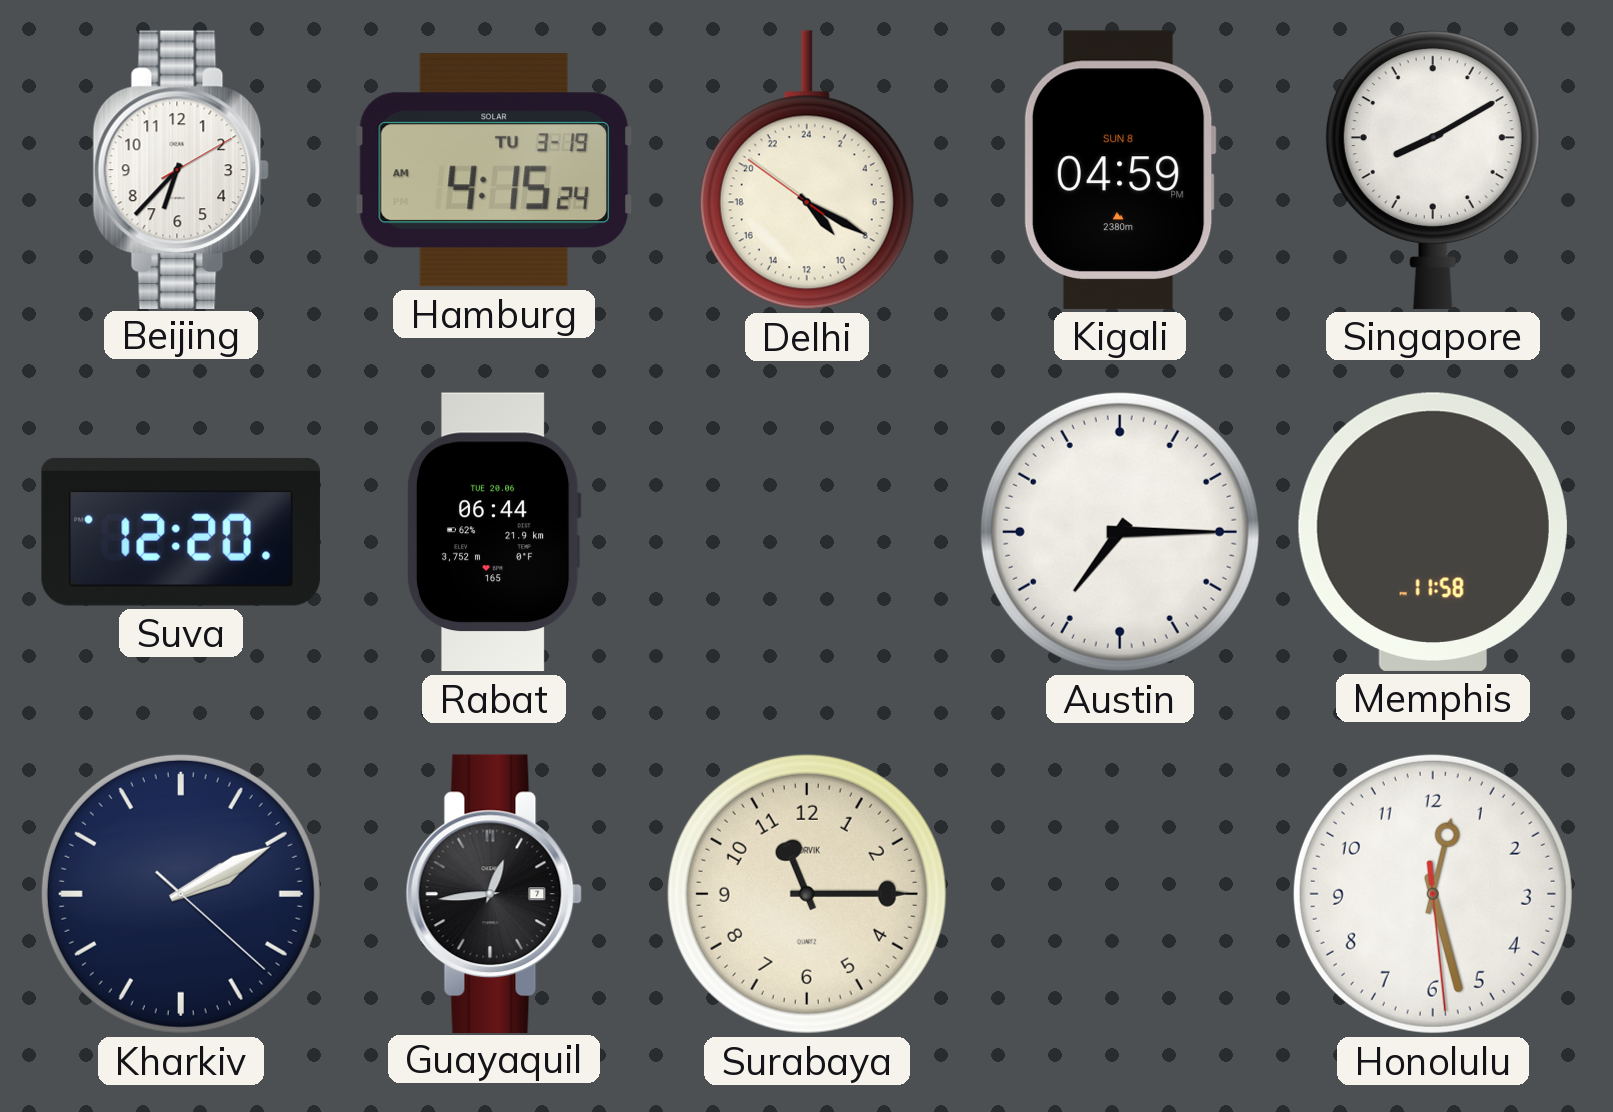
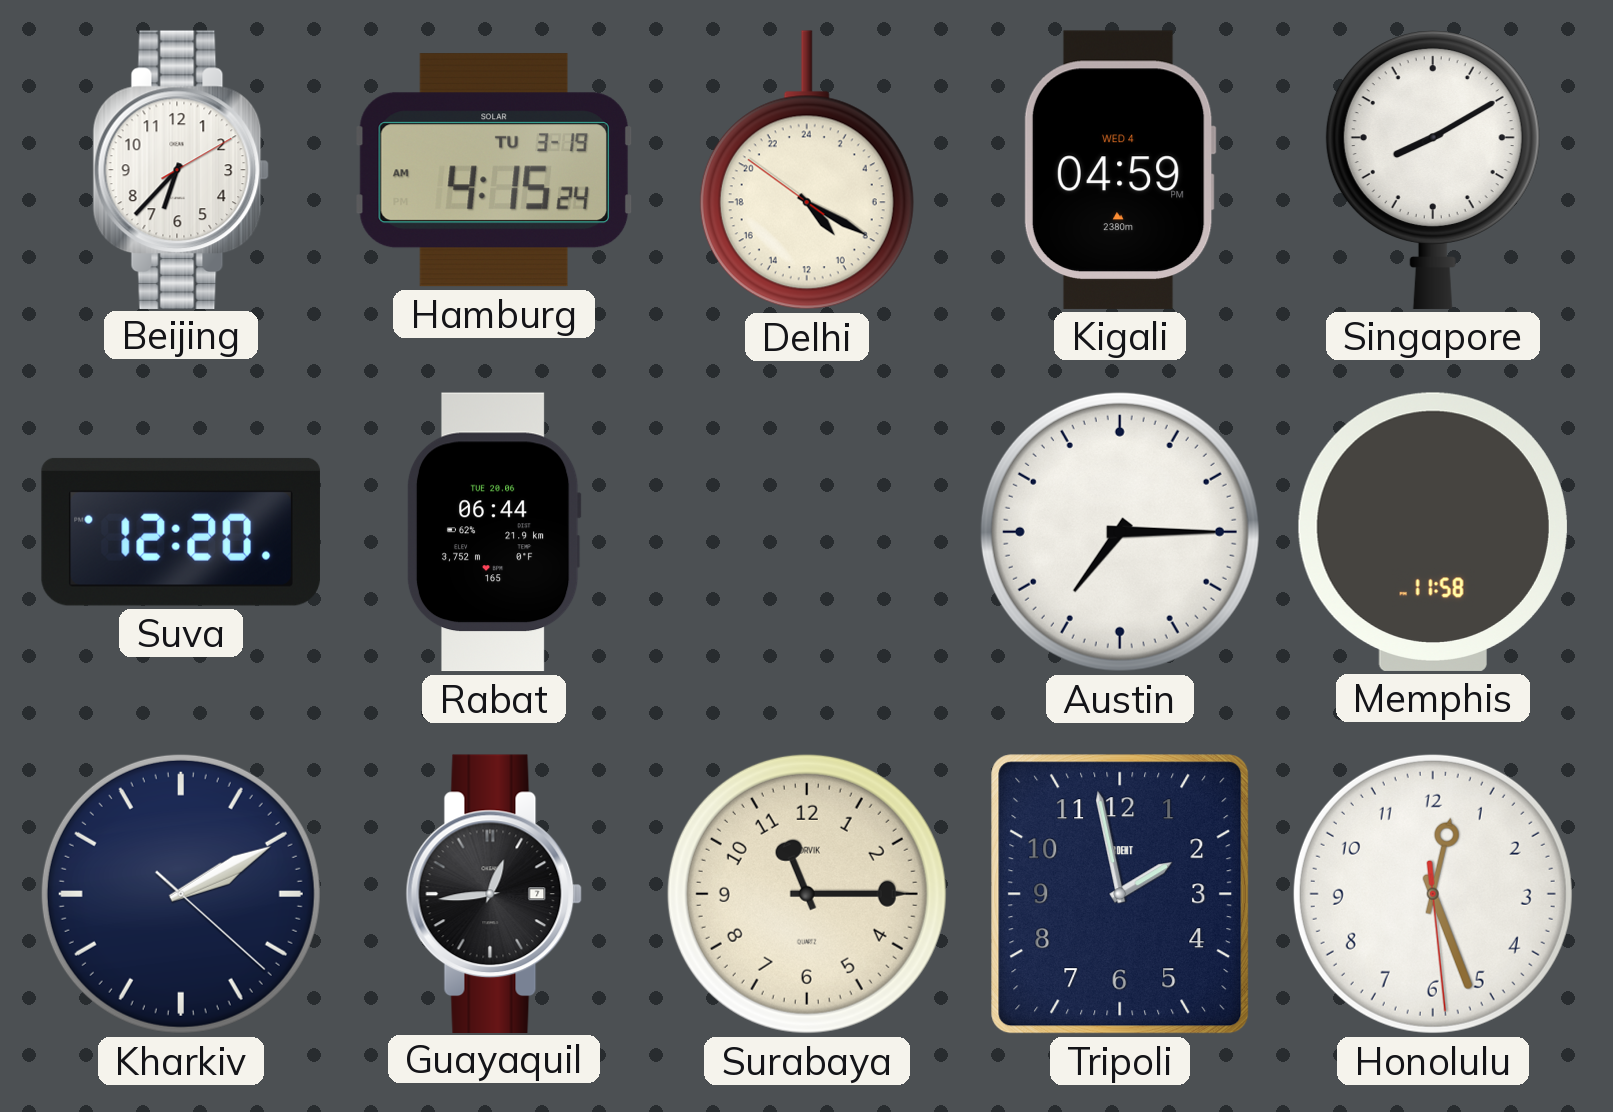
Kigali date: SUN 8 -> WED 4 (1120, 170)
Tripoli: none -> 1:58 (1120, 894)
Honolulu: 12:27 -> 12:26 (1433, 894)
